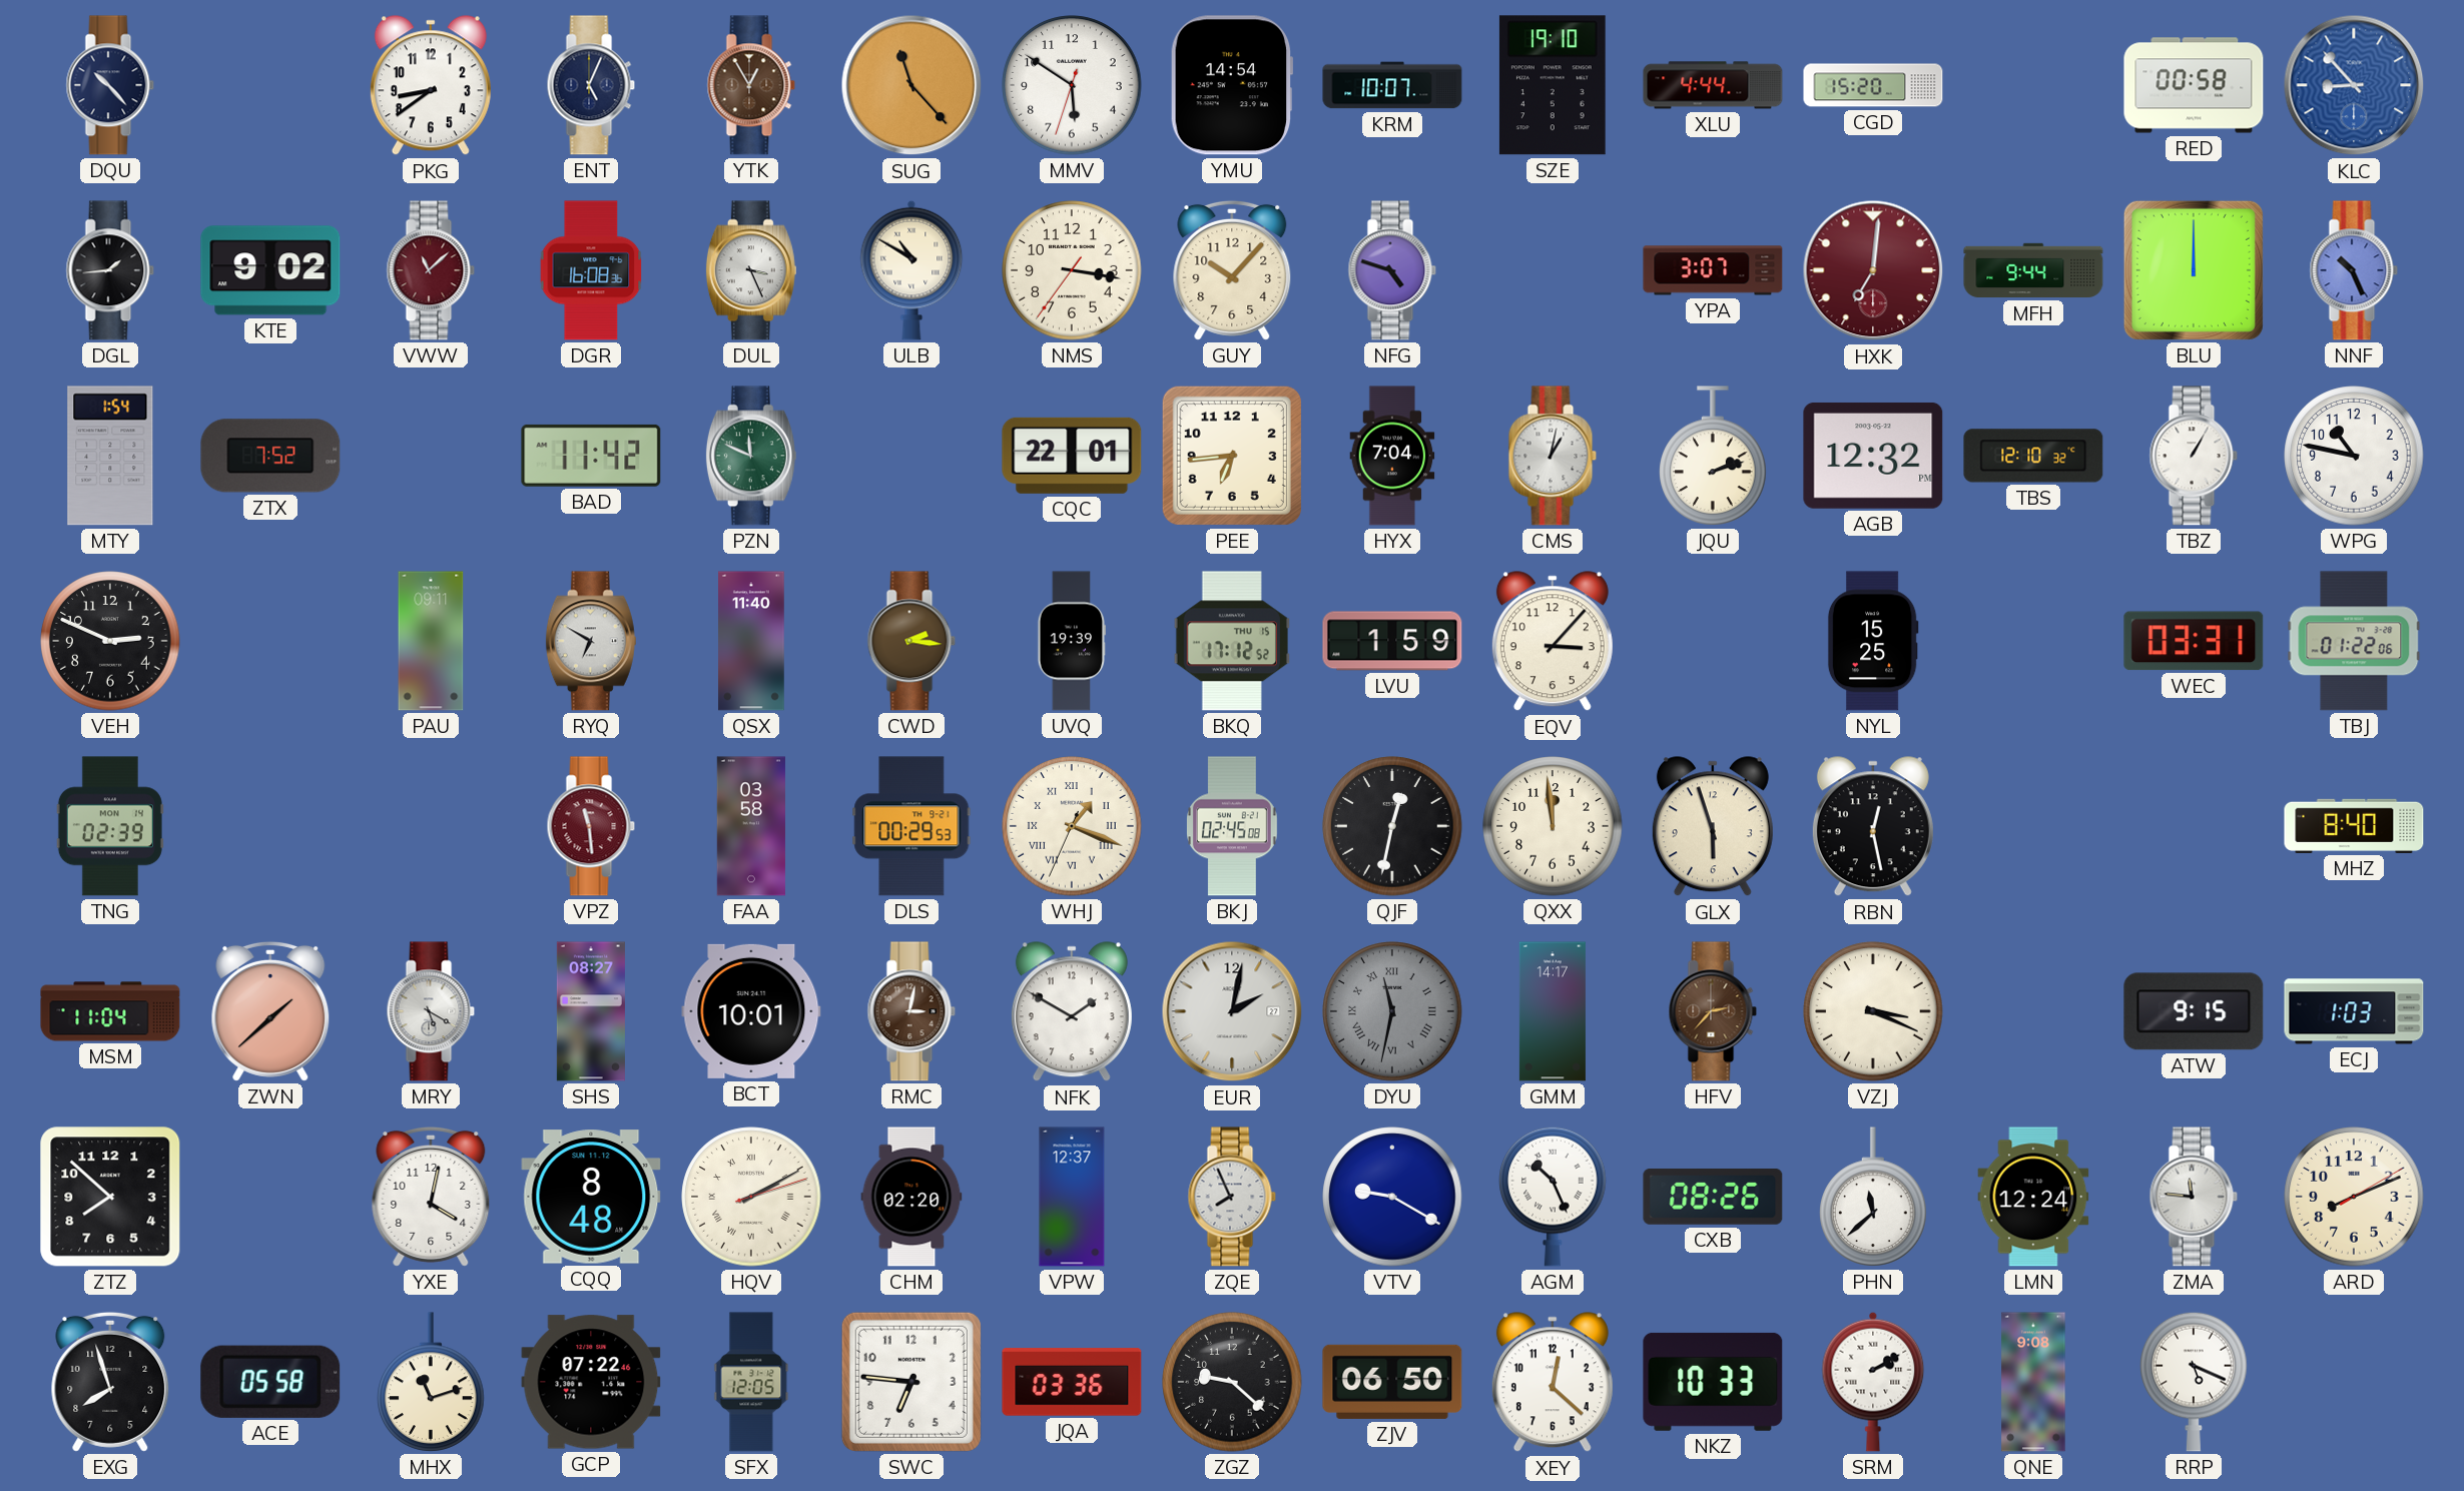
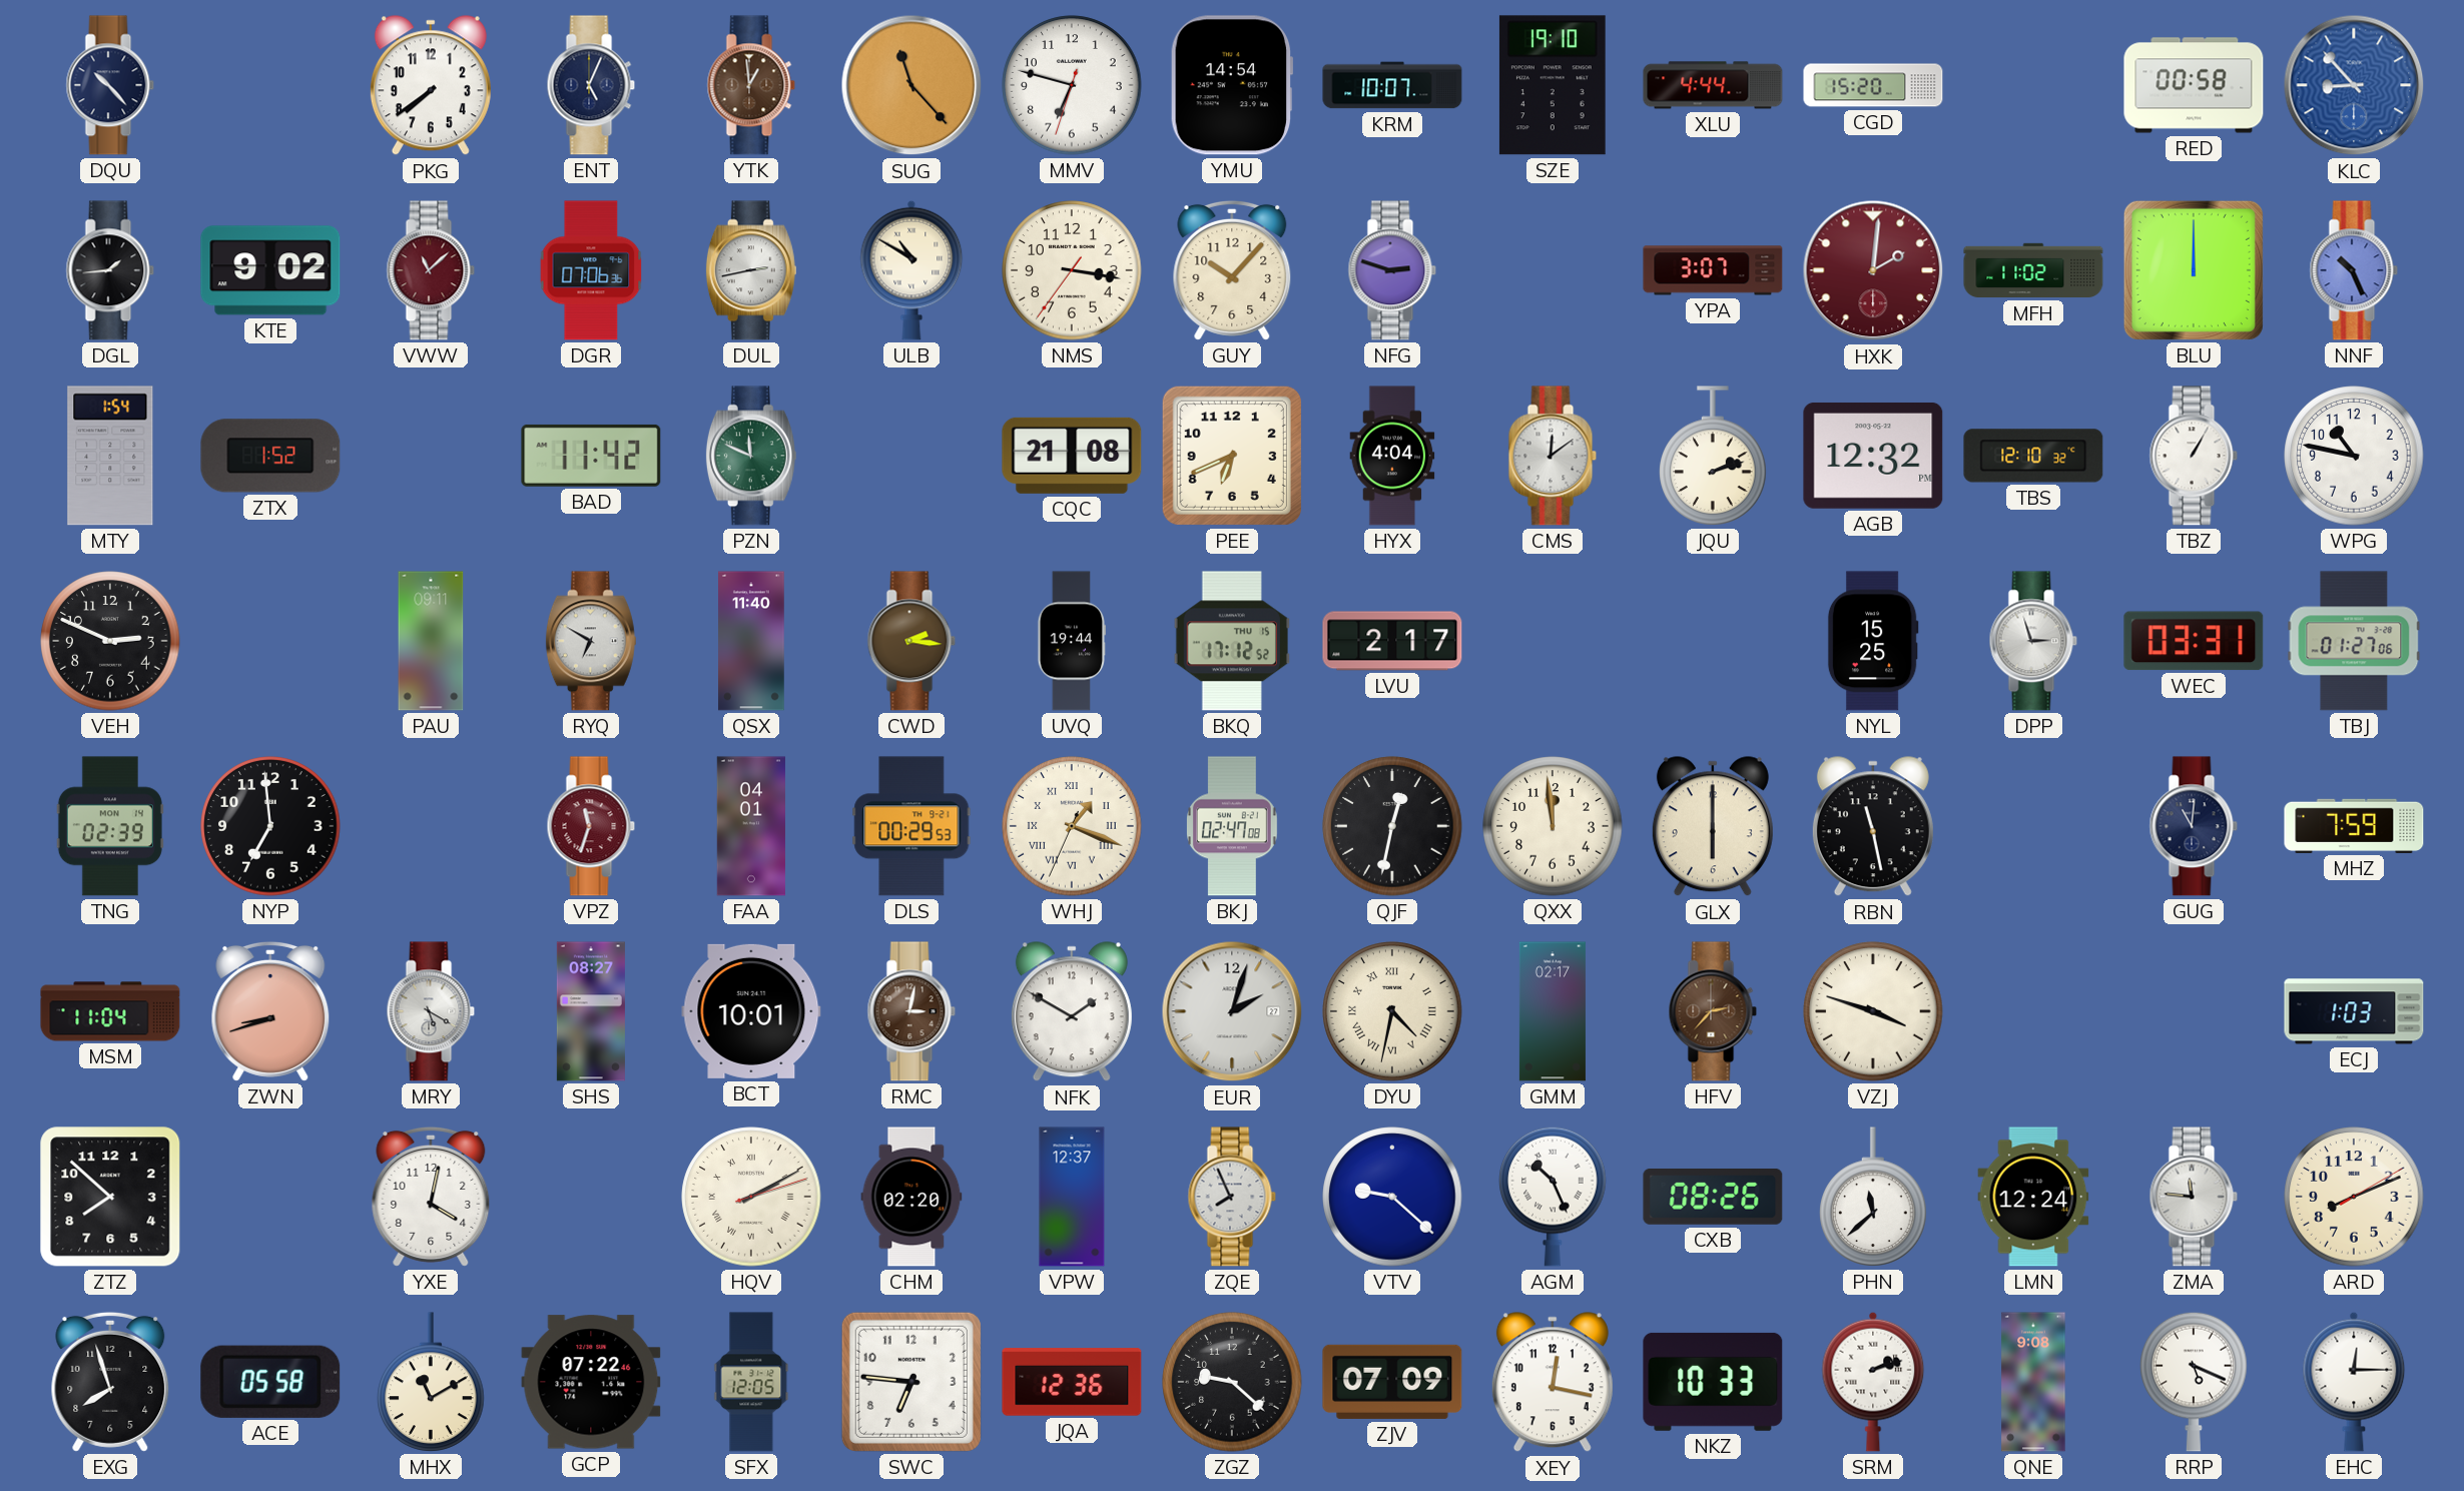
PKG: 8:39 -> 7:39 (431, 86)
YTK: 12:55 -> 12:59 (751, 85)
MMV: 5:50 -> 6:47 (1072, 85)
DGR: 16:08 -> 07:06 (591, 270)
DUL: 3:26 -> 2:43 (751, 270)
NFG: 4:48 -> 2:48 (1392, 270)
HXK: 7:01 -> 2:01 (1873, 270)
MFH: 9:44 -> 11:02 (2033, 270)
ZTX: 7:52 -> 1:52 (270, 456)
CQC: 22:01 -> 21:08 (1072, 456)
PEE: 6:44 -> 6:41 (1232, 456)
HYX: 7:04 -> 4:04 (1392, 456)
CMS: 1:02 -> 12:09 (1553, 456)
UVQ: 19:39 -> 19:44 (1071, 641)
LVU: 1:59 -> 2:17 (1392, 641)
EQV: 3:07 -> none (1553, 642)
DPP: none -> 2:57 (2033, 641)
TBJ: 01:22 -> 01:27 (2354, 641)
NYP: none -> 6:59 (270, 826)
VPZ: 11:29 -> 11:33 (591, 826)
FAA: 03:58 -> 04:01 (751, 826)
BKJ: 02:45 -> 02:47 (1232, 826)
GLX: 5:57 -> 6:00 (1713, 827)
RBN: 12:28 -> 11:28 (1873, 827)
GUG: none -> 11:01 (2194, 826)
MHZ: 8:40 -> 7:59 (2354, 826)
ZWN: 1:38 -> 8:42 (270, 1011)
EUR: 2:02 -> 2:03 (1232, 1011)
DYU: 11:32 -> 4:32 (1392, 1011)
DYU dial: grey -> cream (1392, 1011)
GMM: 14:17 -> 02:17 (1553, 1011)
VZJ: 3:19 -> 3:48 (1873, 1011)
ATW: 9:15 -> none (2194, 1011)
CQQ: 8:48 -> none (591, 1197)
VTV: 9:20 -> 9:22 (1392, 1197)
MHX: 11:12 -> 11:10 (431, 1382)
JQA: 03:36 -> 12:36 (1072, 1382)
ZJV: 06:50 -> 07:09 (1392, 1382)
XEY: 12:22 -> 12:17 (1553, 1383)
SRM: 2:10 -> 2:12 (1873, 1382)
EHC: none -> 12:15 (2354, 1382)
